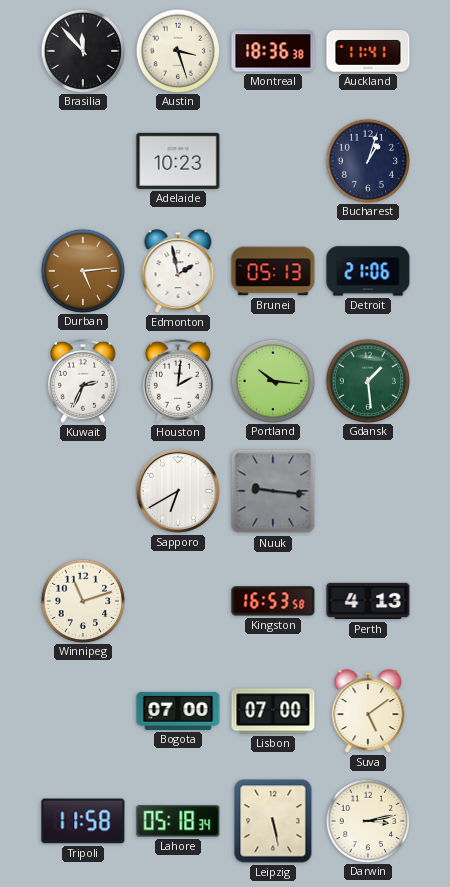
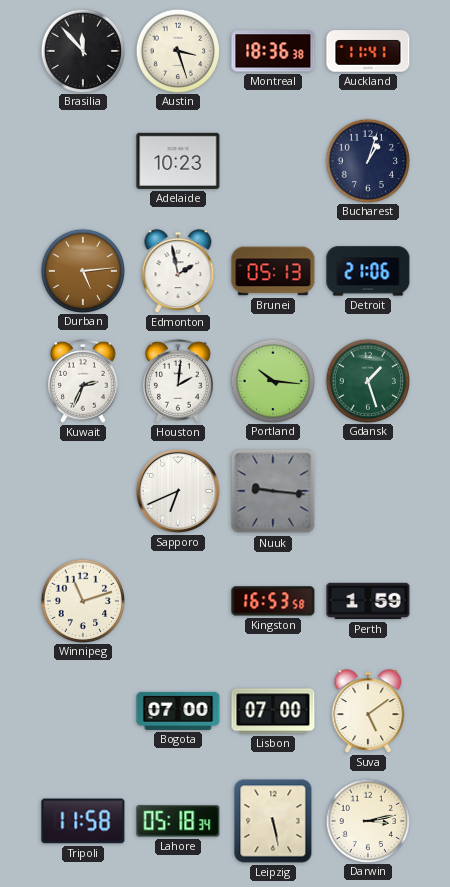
Gdansk: 1:29 -> 1:27 (367, 380)
Sapporo: 6:40 -> 6:41 (178, 491)
Perth: 4:13 -> 1:59 (368, 601)
